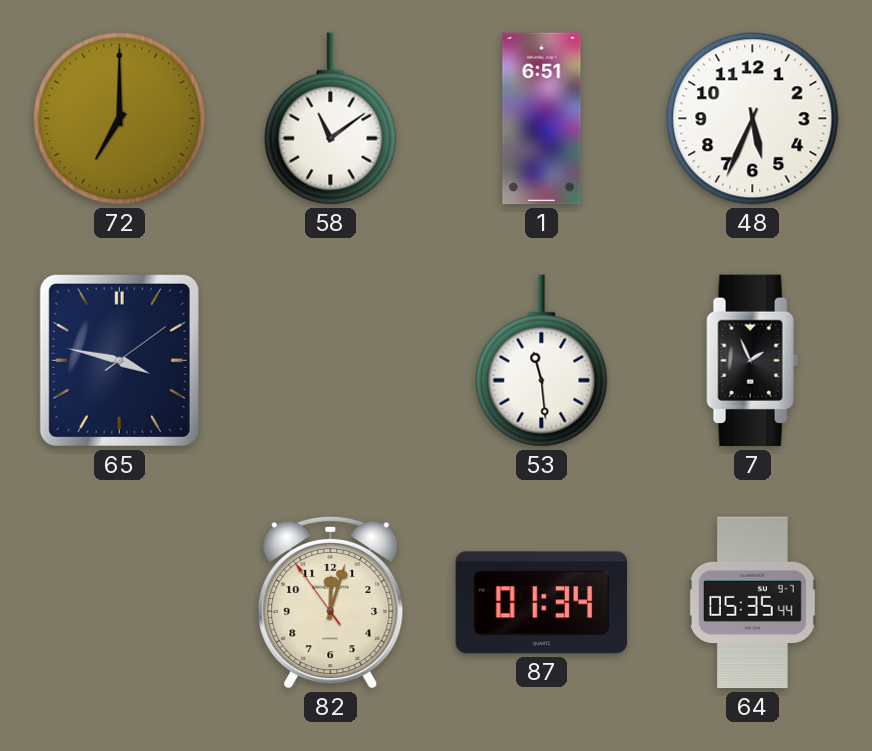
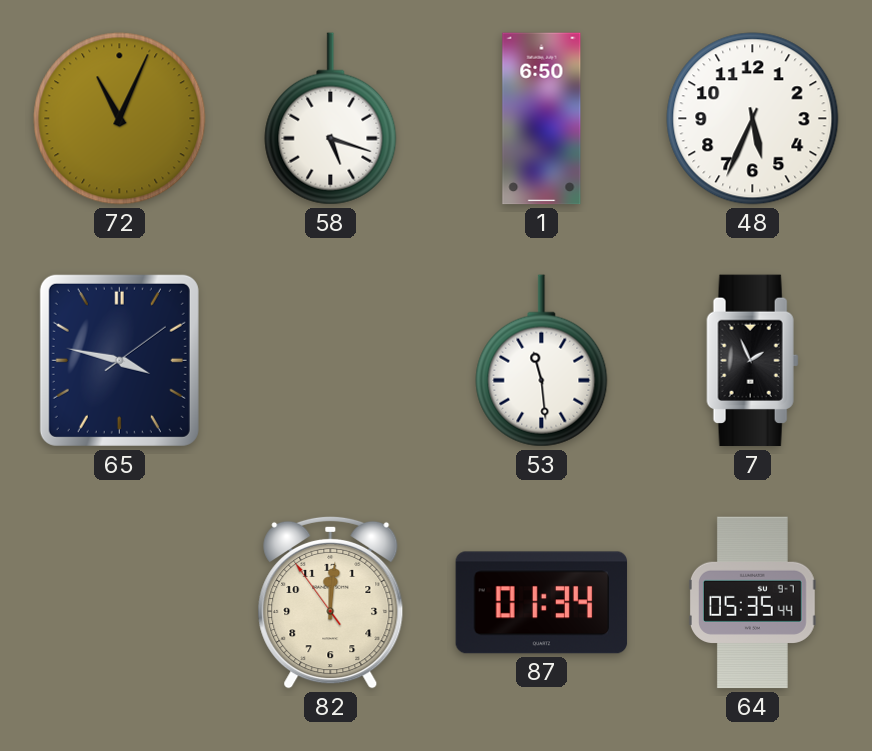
72: 7:00 -> 11:04 (120, 119)
58: 11:09 -> 5:18 (331, 119)
1: 6:51 -> 6:50 (542, 119)
82: 12:02 -> 12:00 (331, 602)
